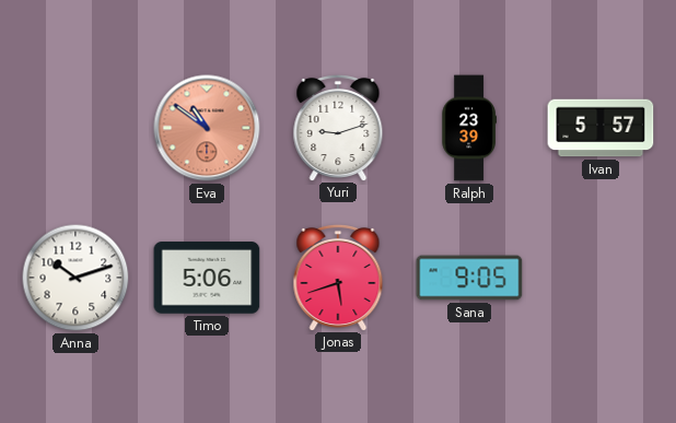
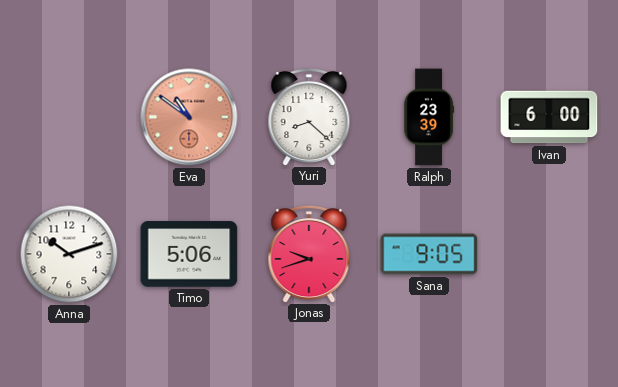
Yuri: 9:12 -> 8:22 (309, 116)
Ivan: 5:57 -> 6:00 (549, 117)
Jonas: 5:42 -> 9:42 (309, 253)
